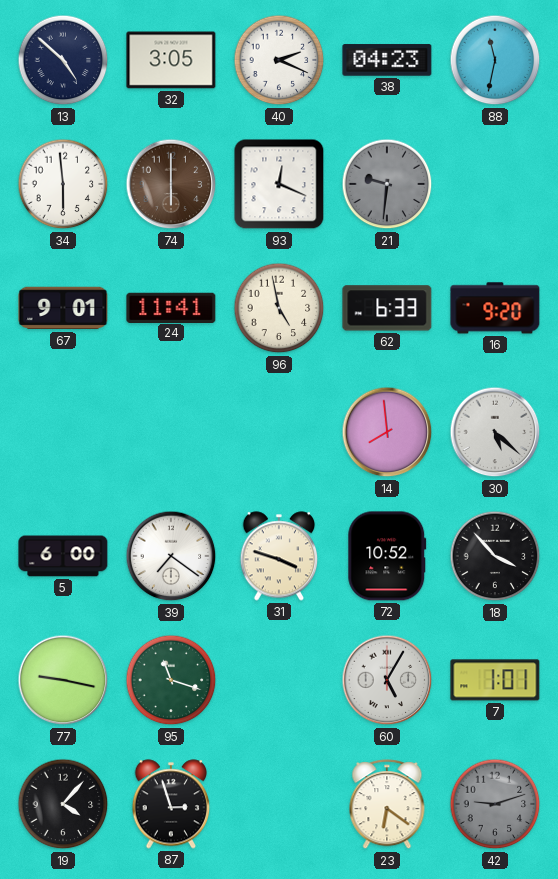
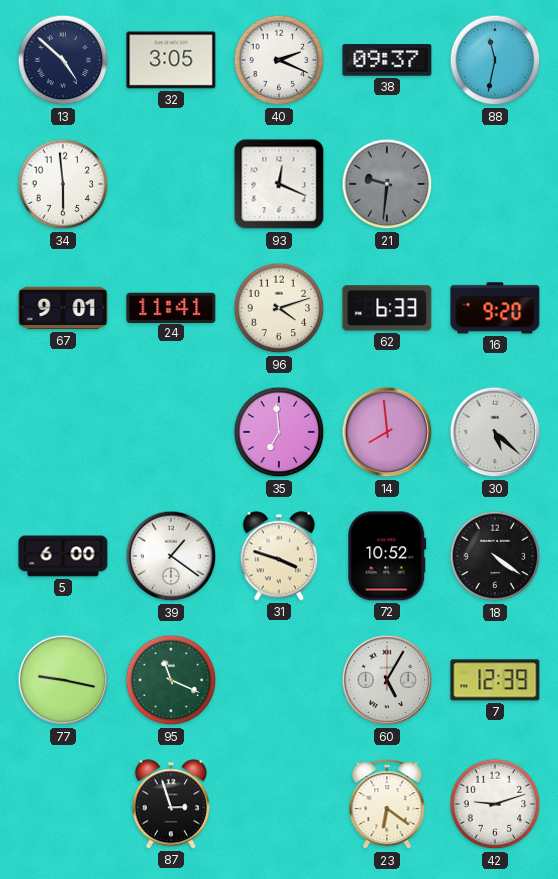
38: 04:23 -> 09:37 (387, 60)
74: 6:00 -> none (171, 184)
96: 4:58 -> 4:12 (279, 308)
35: none -> 6:59 (279, 432)
39: 7:21 -> 1:21 (171, 556)
18: 3:53 -> 4:21 (495, 556)
95: 11:18 -> 11:19 (171, 680)
7: 1:01 -> 12:39 (495, 680)
19: 4:07 -> none (63, 804)
42 dial: grey -> white (495, 804)
